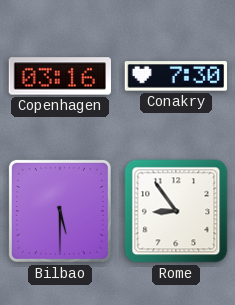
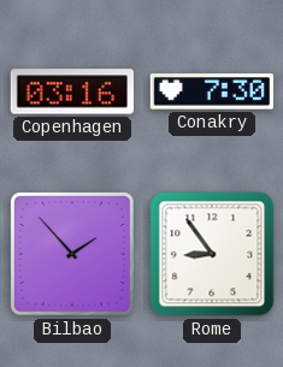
Bilbao: 5:30 -> 1:53 (72, 254)
